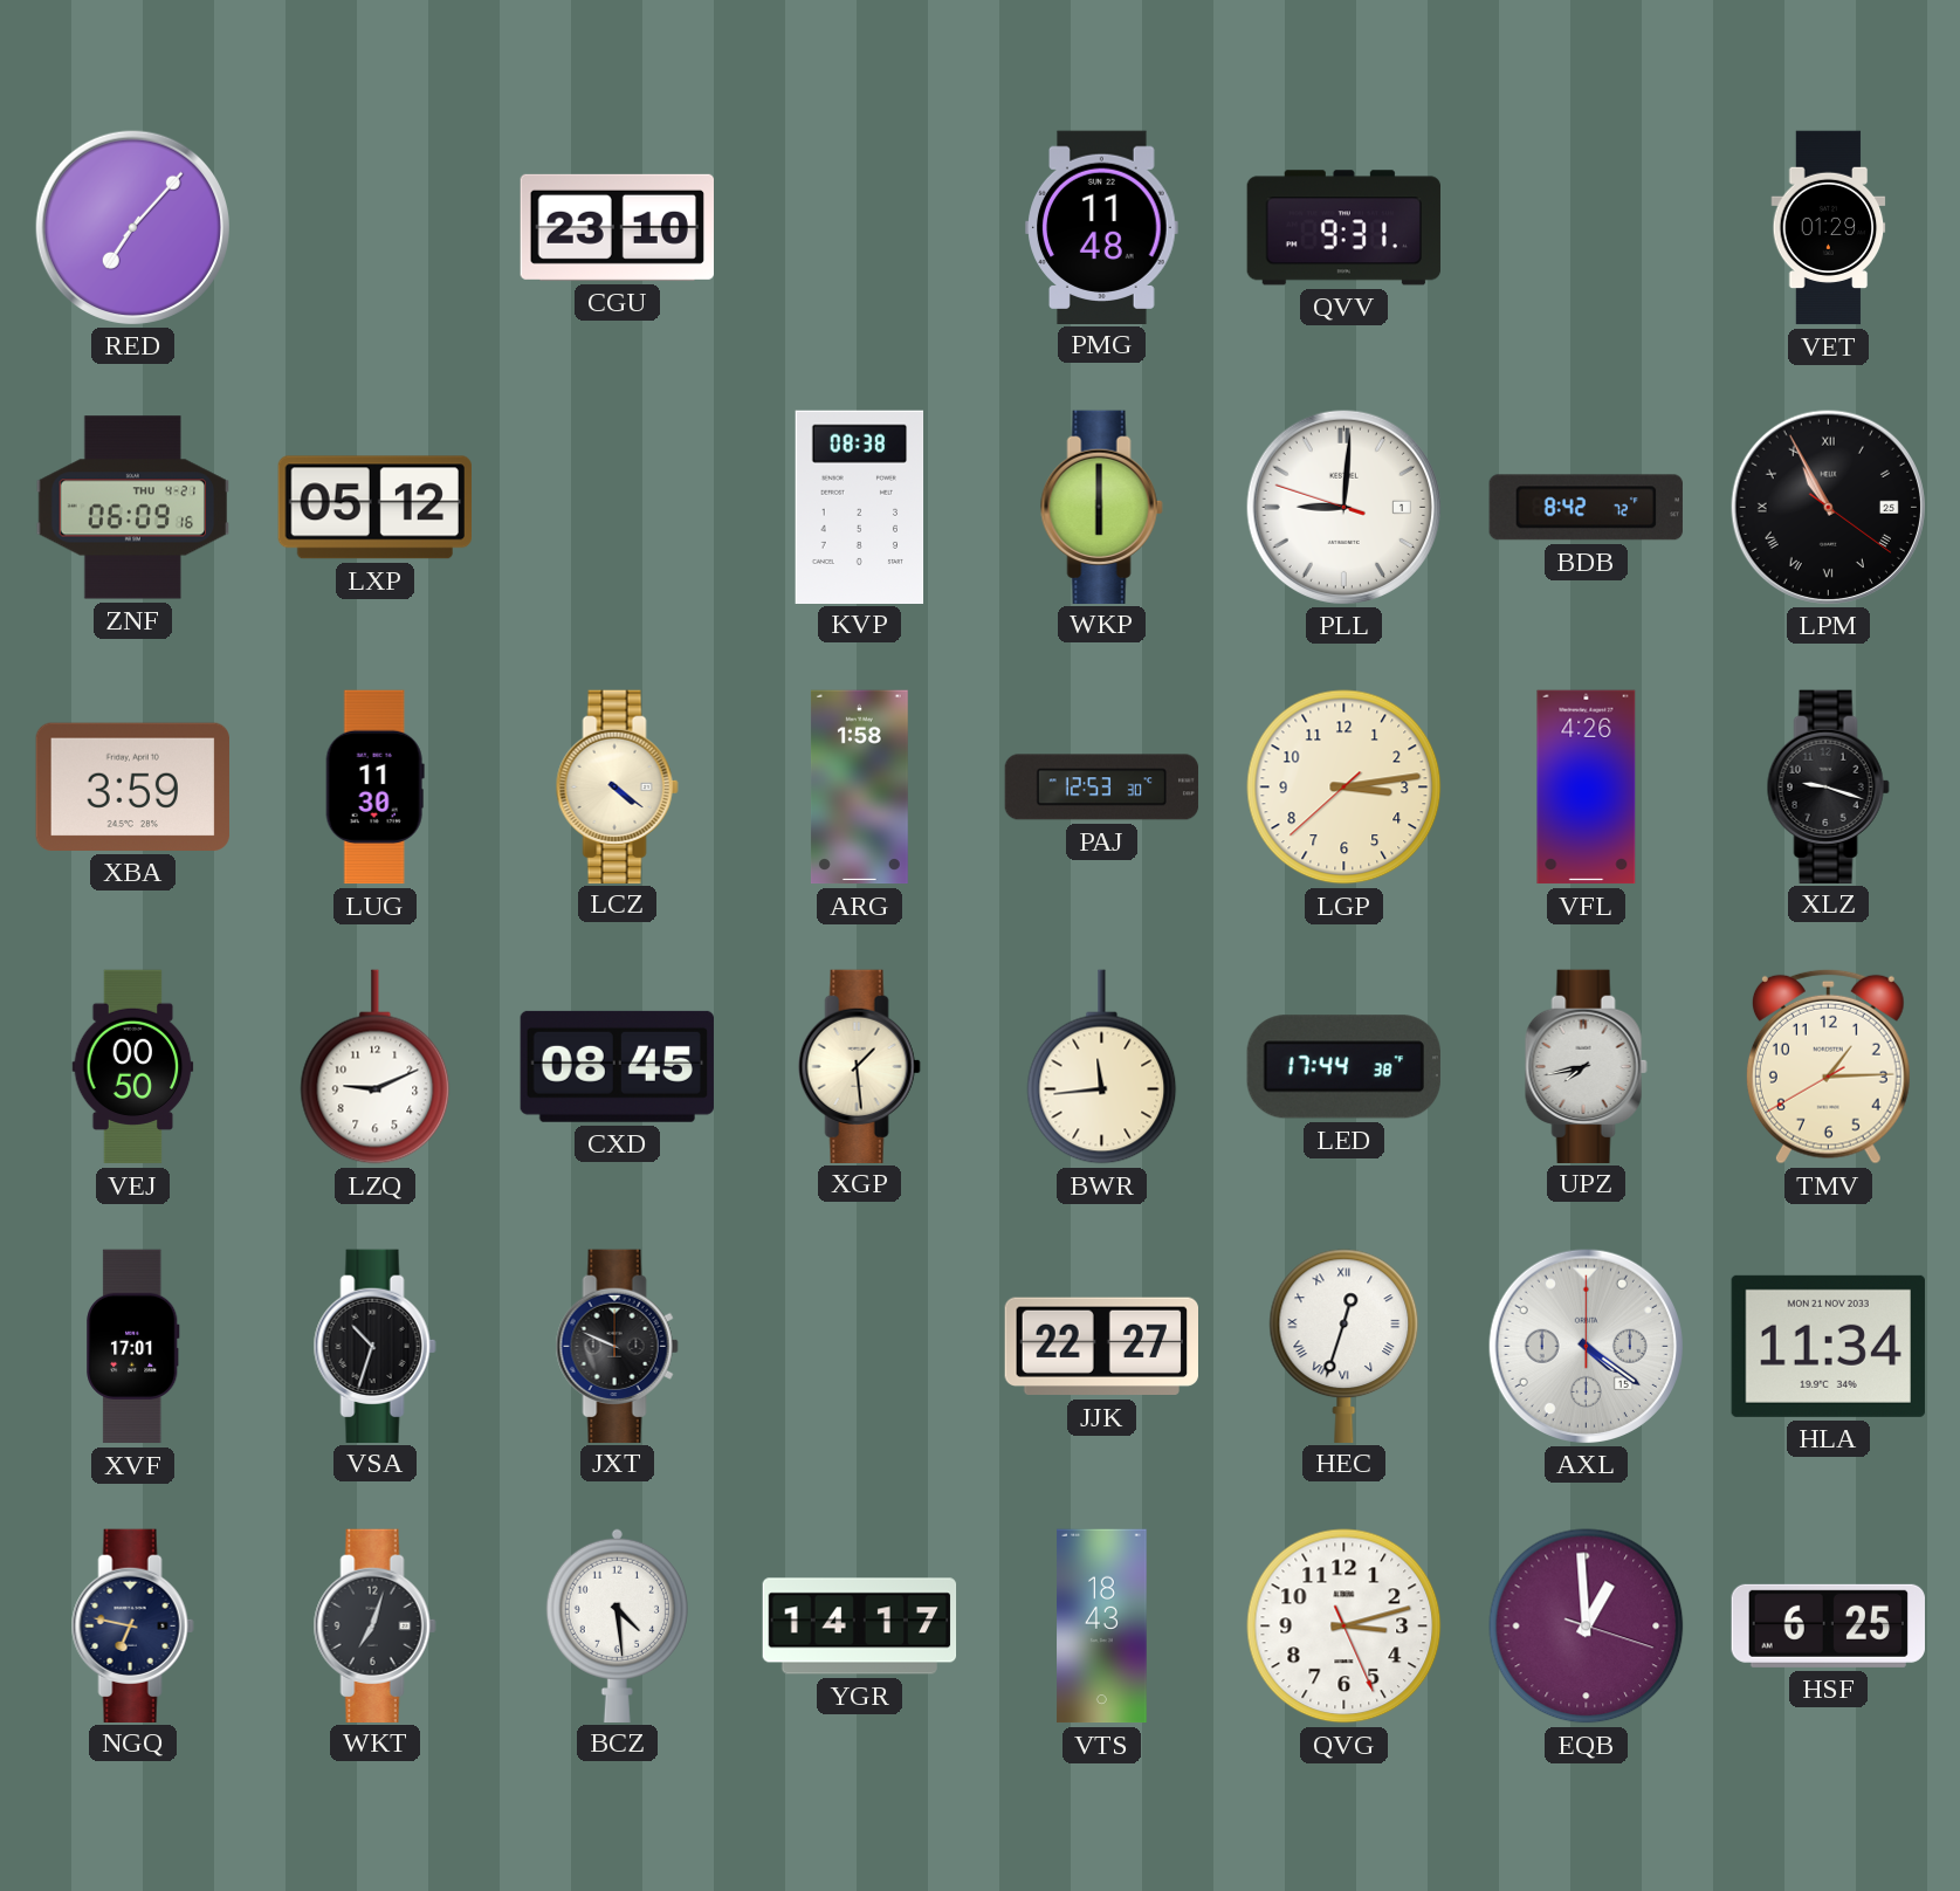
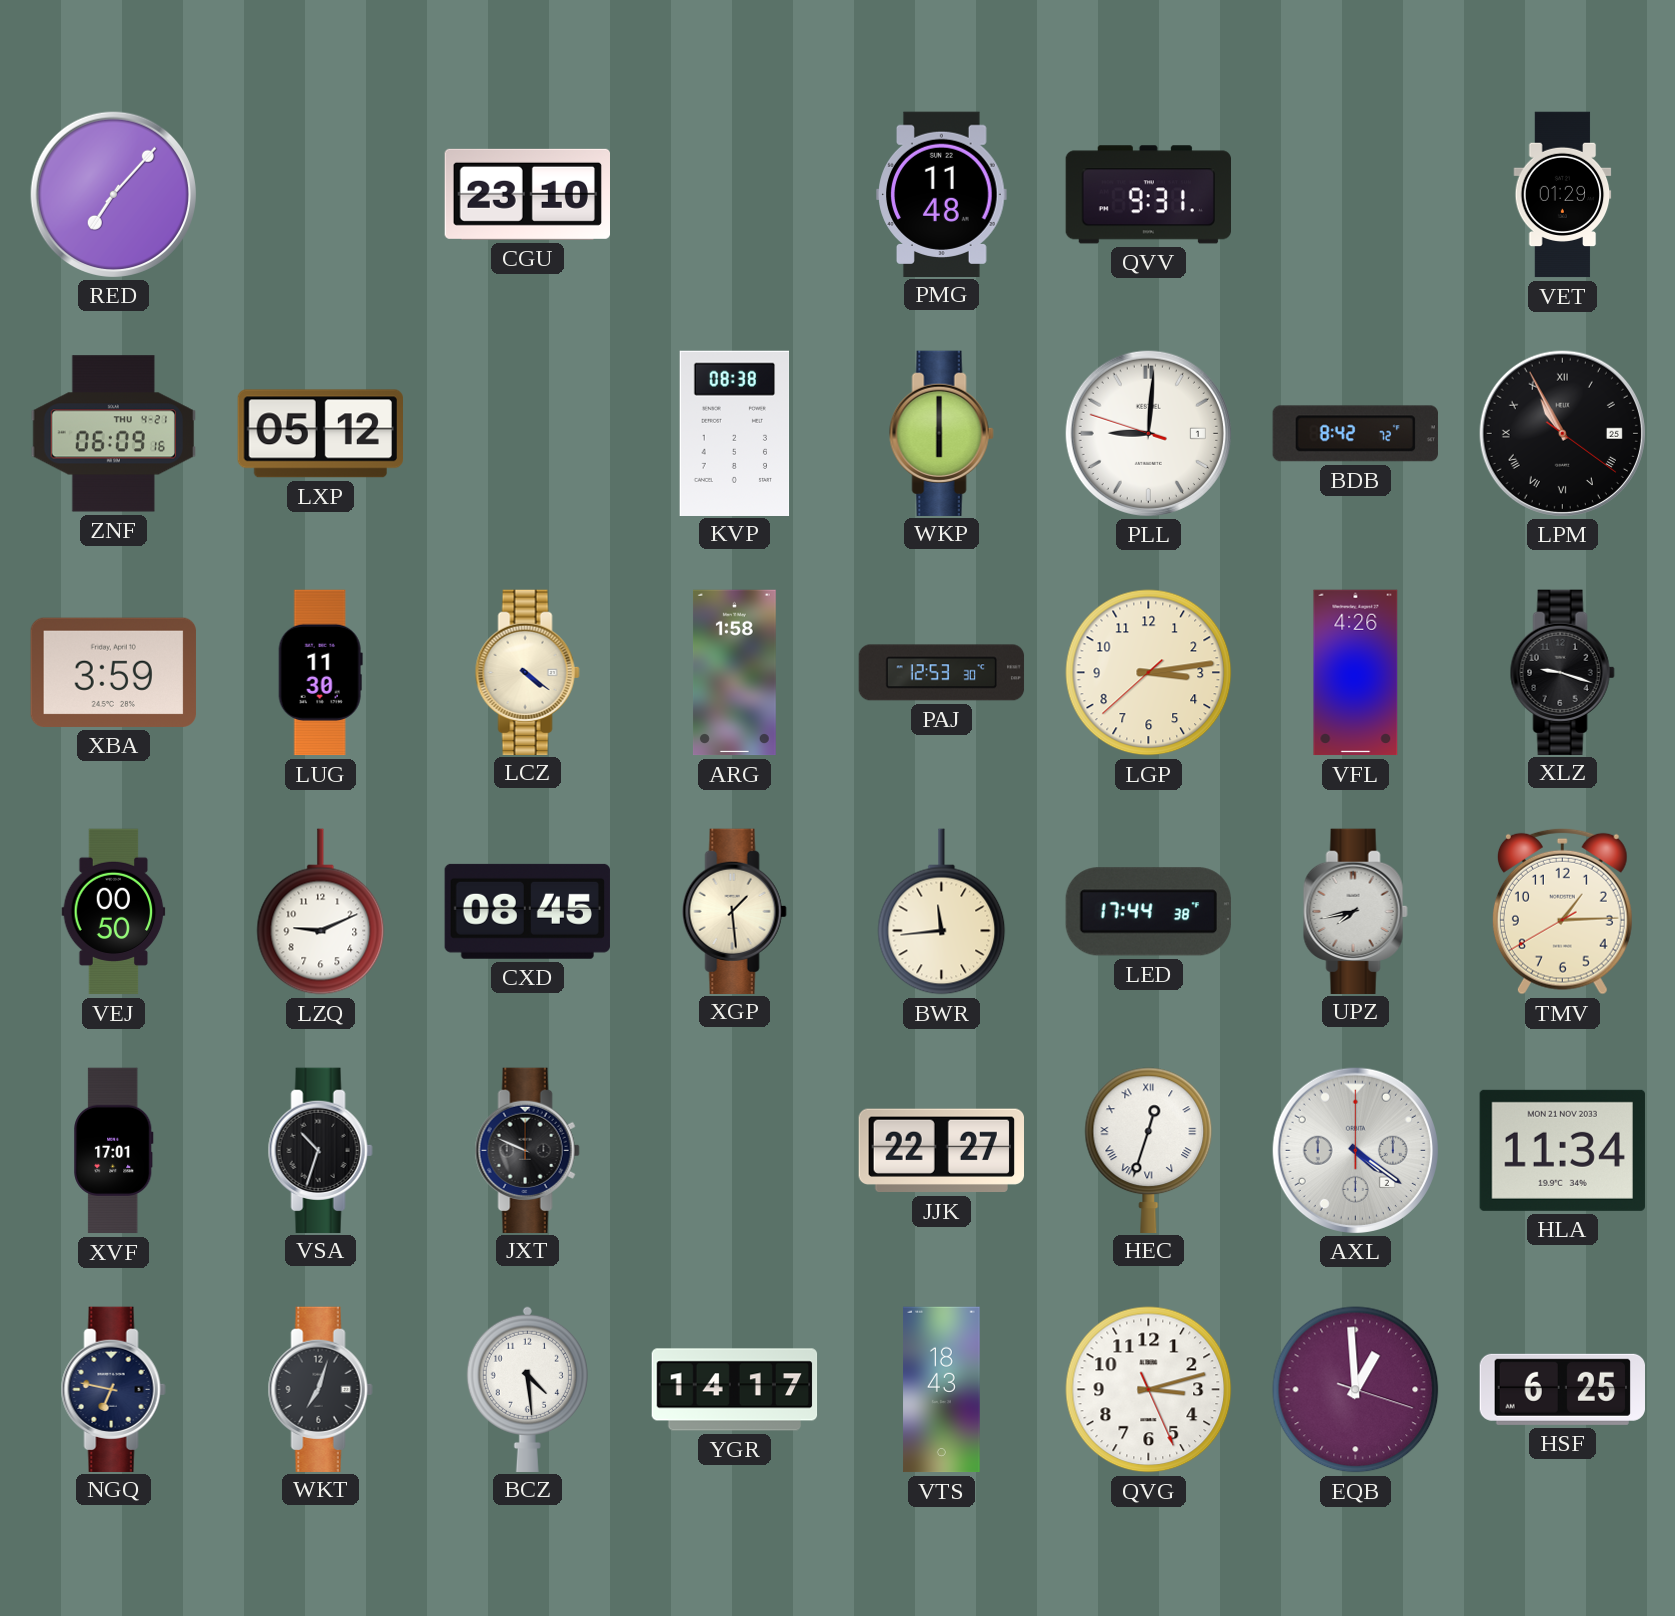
AXL date: 15 -> 2 (1355, 1150)
